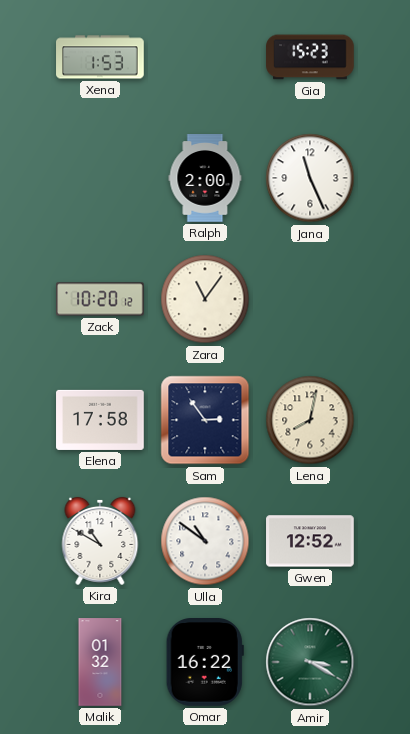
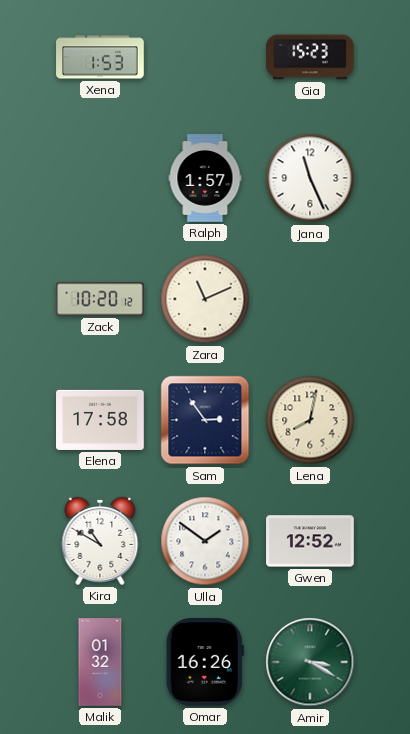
Ralph: 2:00 -> 1:57 (205, 178)
Zara: 11:06 -> 11:11 (205, 299)
Ulla: 10:51 -> 1:51 (205, 541)
Omar: 16:22 -> 16:26 (205, 663)
